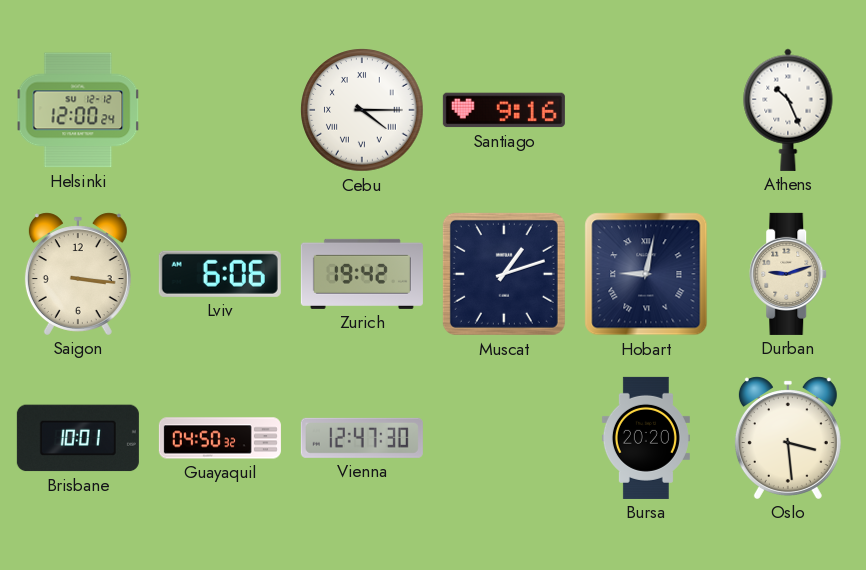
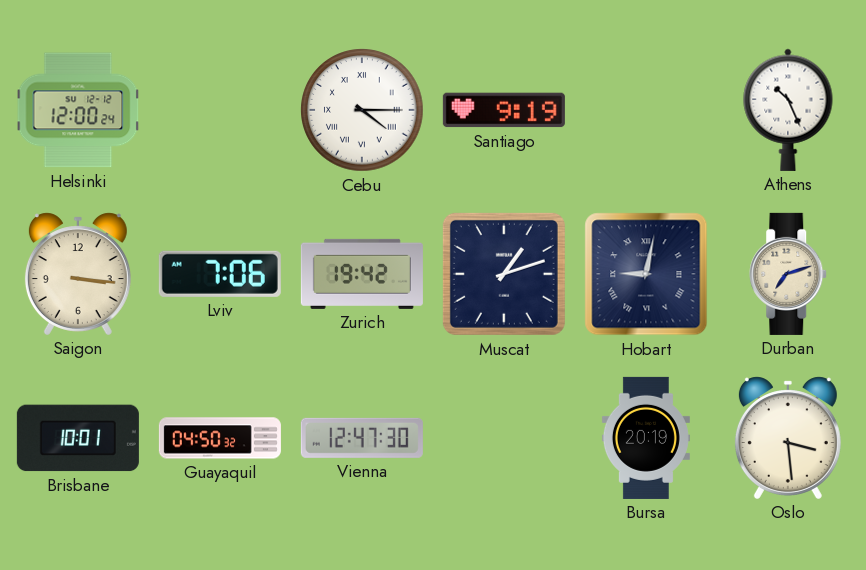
Santiago: 9:16 -> 9:19 (504, 110)
Lviv: 6:06 -> 7:06 (220, 274)
Durban: 9:12 -> 7:12 (789, 274)
Bursa: 20:20 -> 20:19 (646, 438)
